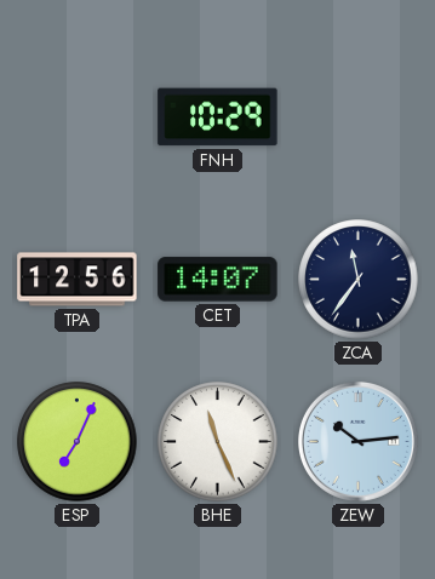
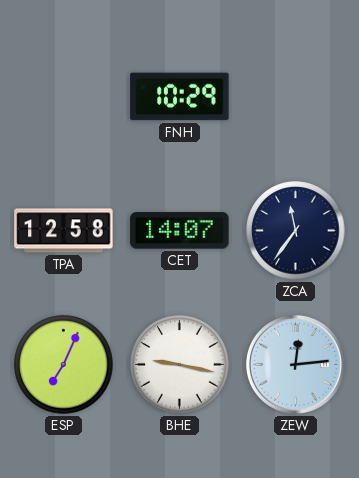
TPA: 12:56 -> 12:58 (64, 231)
BHE: 11:26 -> 9:17 (180, 365)
ZEW: 10:14 -> 12:14 (295, 364)
